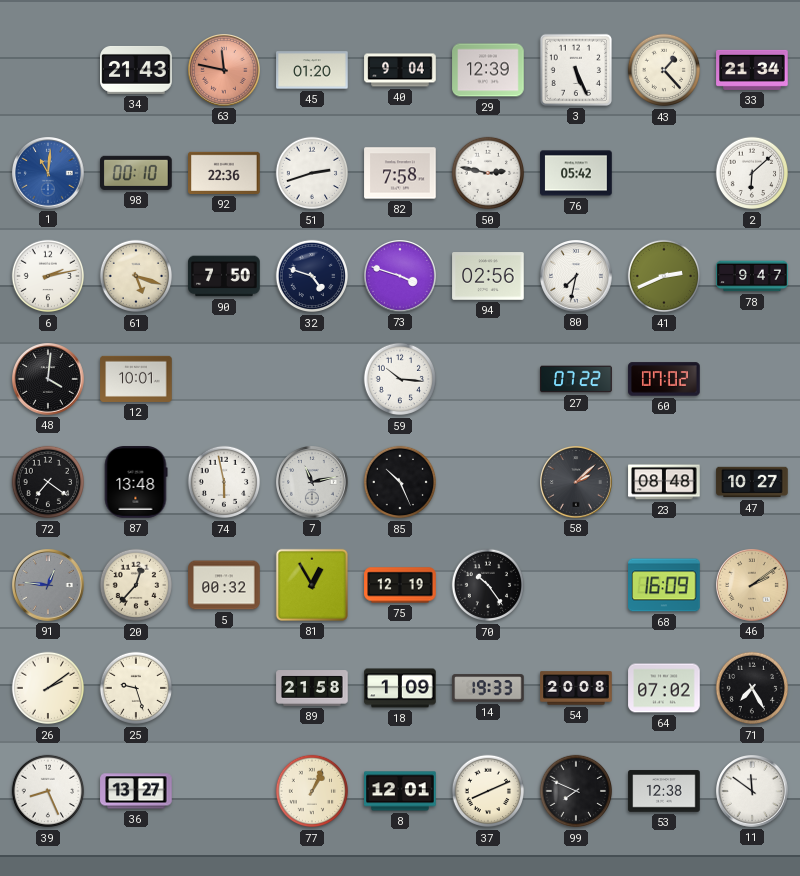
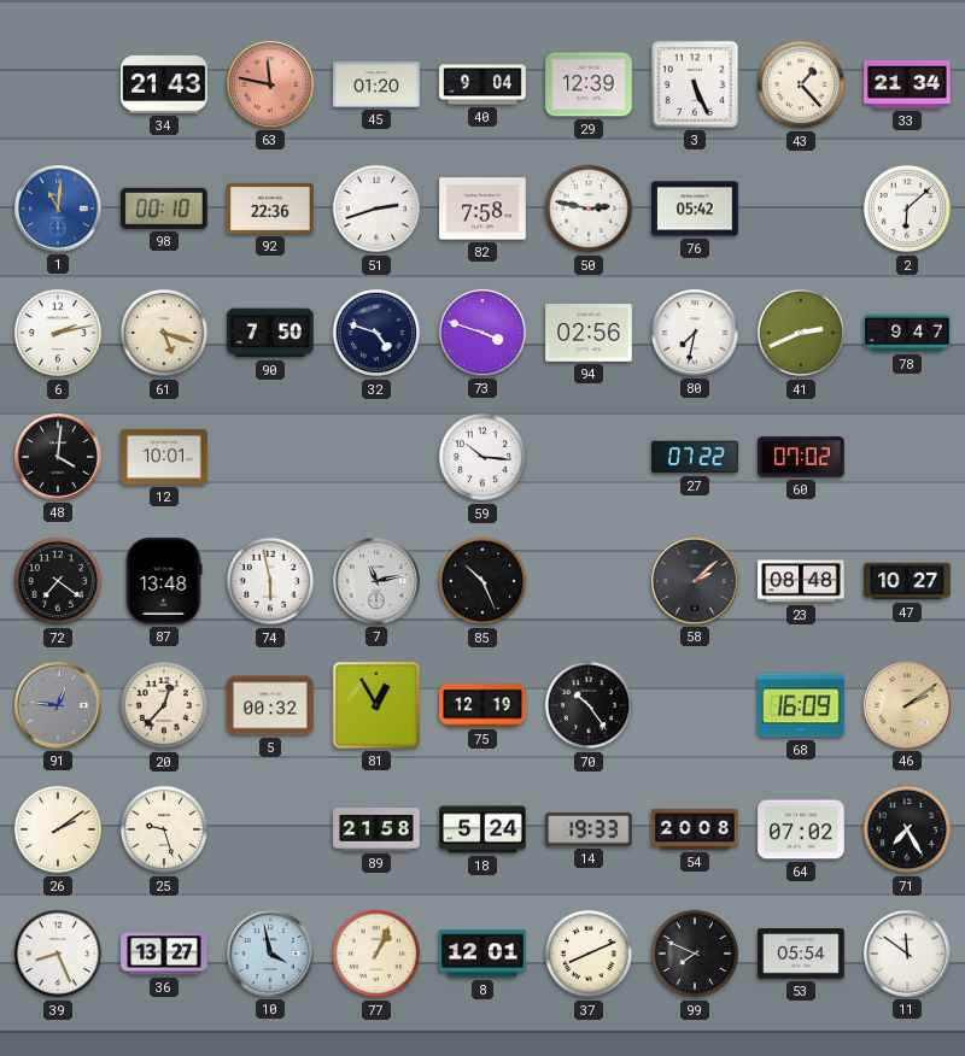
18: 1:09 -> 5:24 (482, 829)
10: none -> 3:58 (271, 955)
53: 12:38 -> 05:54 (801, 954)
